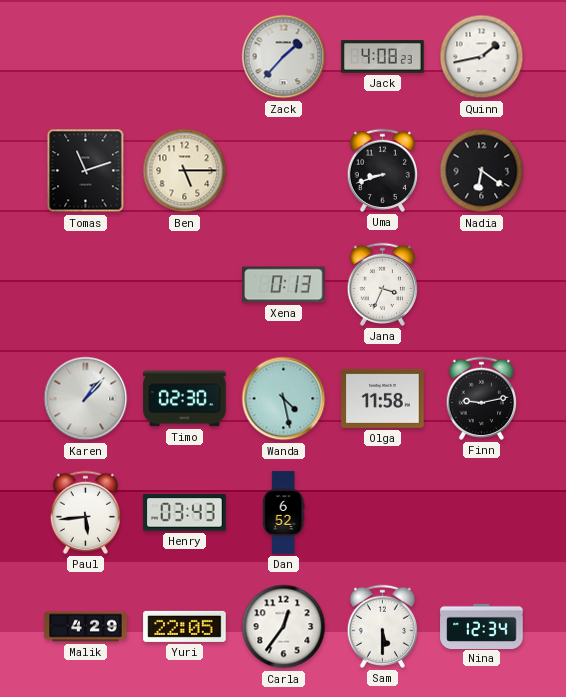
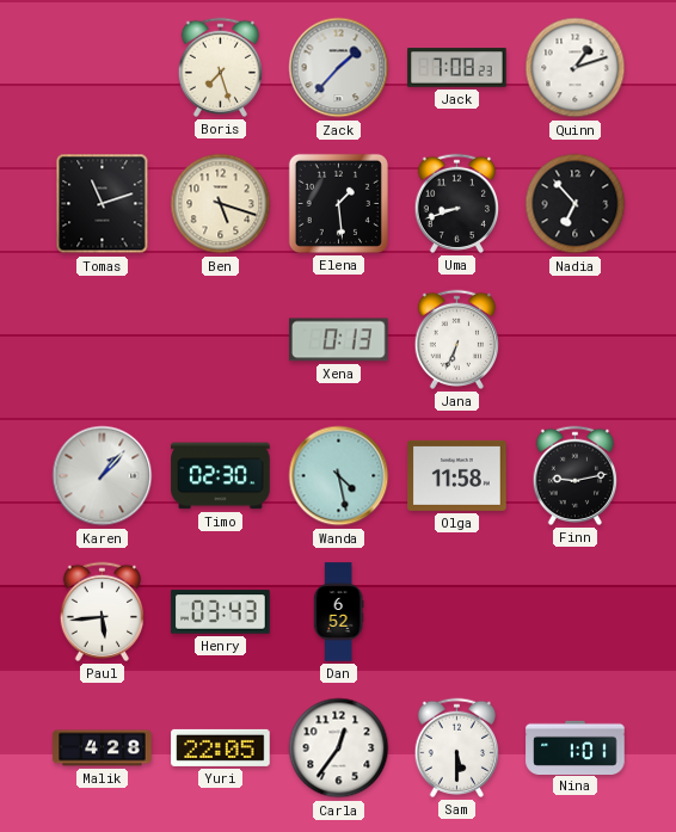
Boris: none -> 7:27 (220, 67)
Jack: 4:08 -> 7:08 (457, 68)
Quinn: 1:43 -> 1:12 (576, 68)
Ben: 5:15 -> 5:18 (221, 204)
Elena: none -> 1:29 (338, 203)
Nadia: 6:21 -> 6:53 (576, 204)
Jana: 3:34 -> 6:34 (456, 339)
Malik: 4:29 -> 4:28 (103, 748)
Nina: 12:34 -> 1:01 (576, 747)
